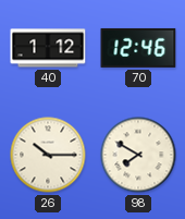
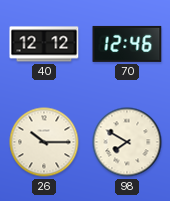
40: 1:12 -> 12:12 (44, 44)
